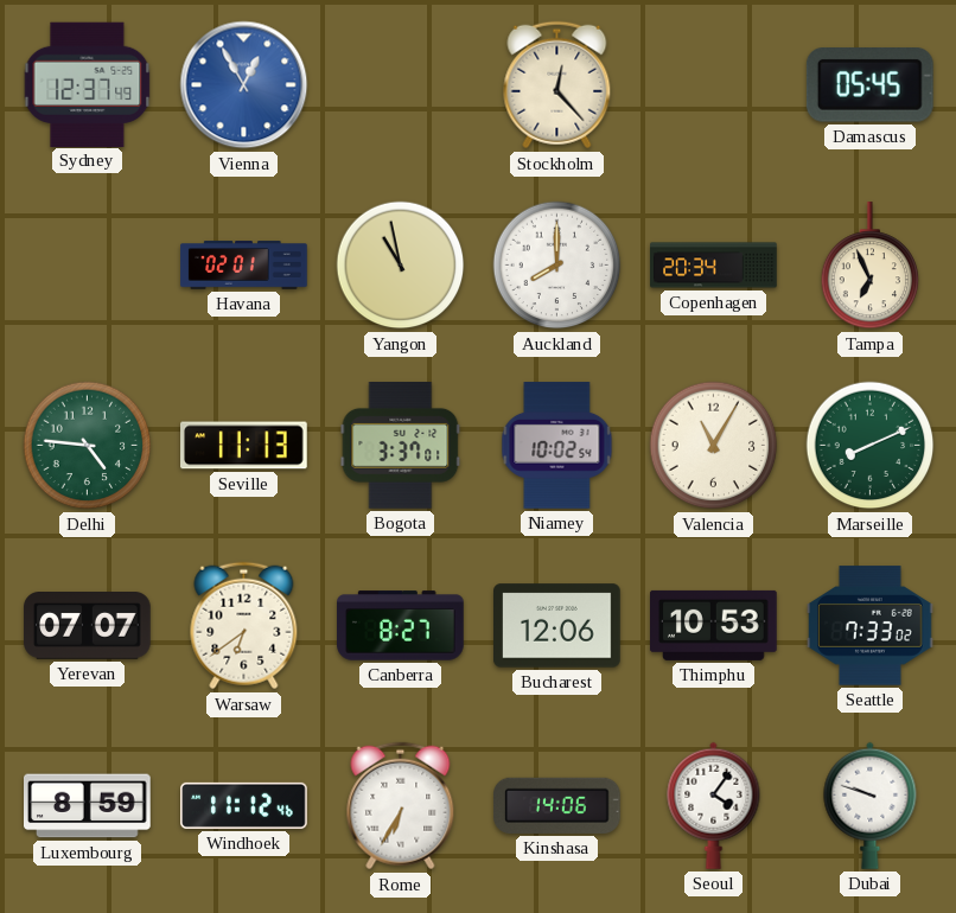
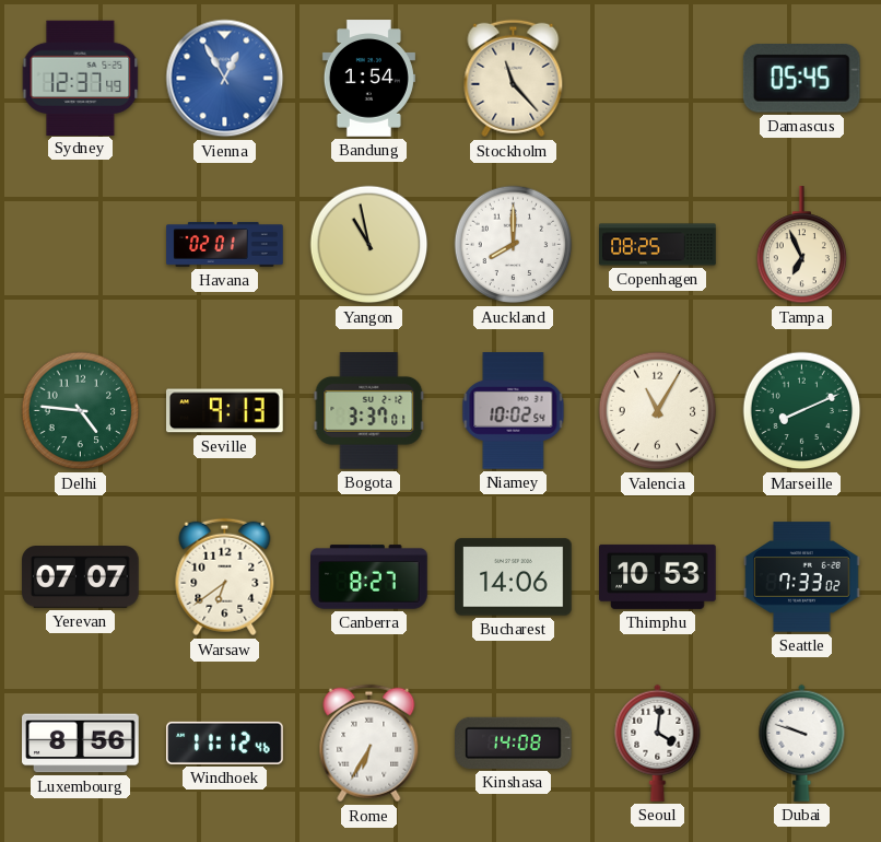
Bandung: none -> 1:54 (368, 79)
Stockholm: 12:23 -> 11:23 (514, 79)
Copenhagen: 20:34 -> 08:25 (658, 245)
Seville: 11:13 -> 9:13 (225, 411)
Bucharest: 12:06 -> 14:06 (514, 577)
Luxembourg: 8:59 -> 8:56 (81, 744)
Kinshasa: 14:06 -> 14:08 (514, 742)
Seoul: 4:06 -> 4:01 (658, 742)
